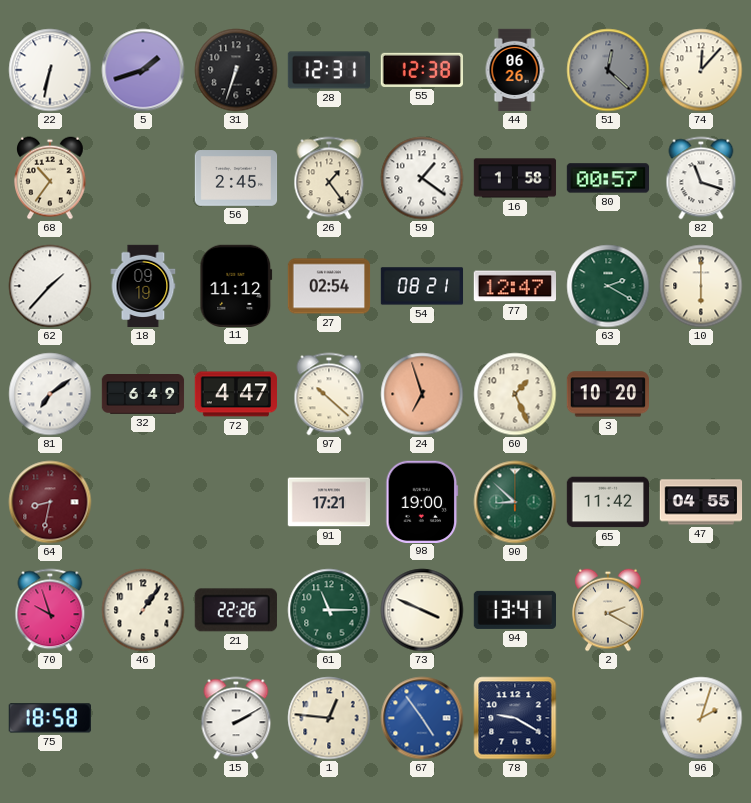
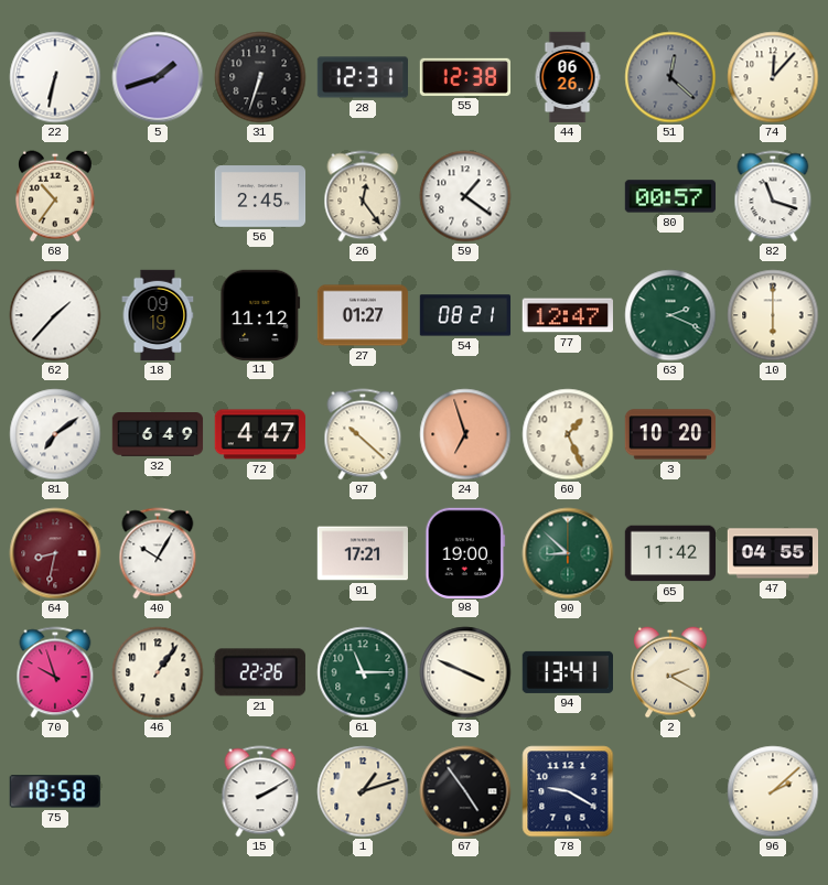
26: 1:24 -> 12:24 (363, 196)
16: 1:58 -> none (515, 178)
27: 02:54 -> 01:27 (363, 315)
63: 2:20 -> 2:19 (670, 315)
40: none -> 10:05 (158, 553)
1: 12:46 -> 1:12 (363, 791)
67 dial: blue -> black (465, 791)
96: 2:03 -> 2:08 (773, 791)
